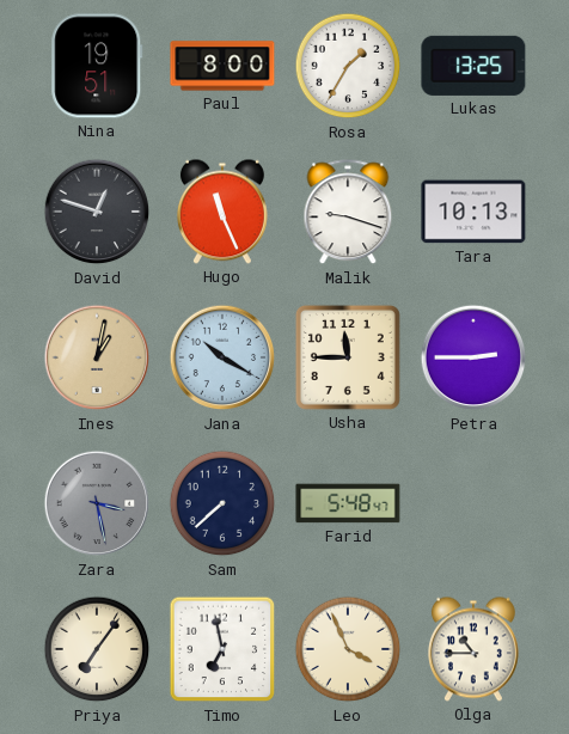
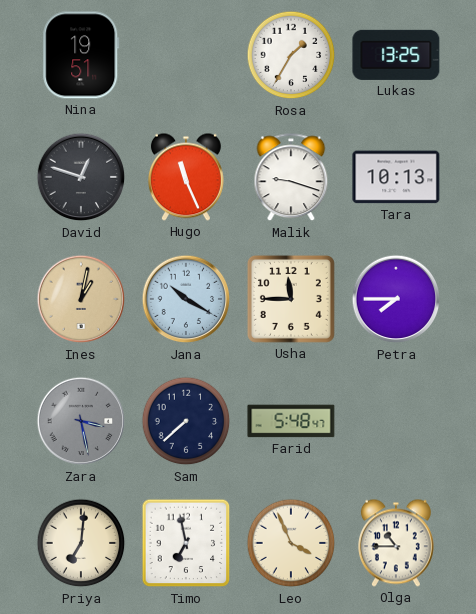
Paul: 8:00 -> none (222, 66)
Petra: 2:45 -> 7:45 (396, 299)
Priya: 7:06 -> 7:01 (81, 543)
